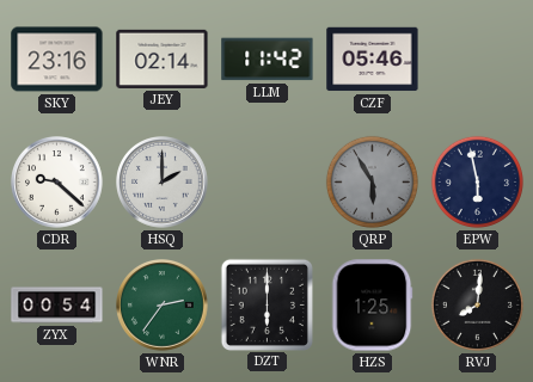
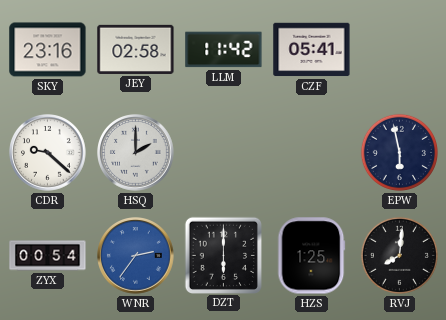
JEY: 02:14 -> 02:58 (136, 49)
CZF: 05:46 -> 05:41 (312, 50)
QRP: 5:55 -> none (372, 181)
WNR dial: green -> blue (136, 256)
